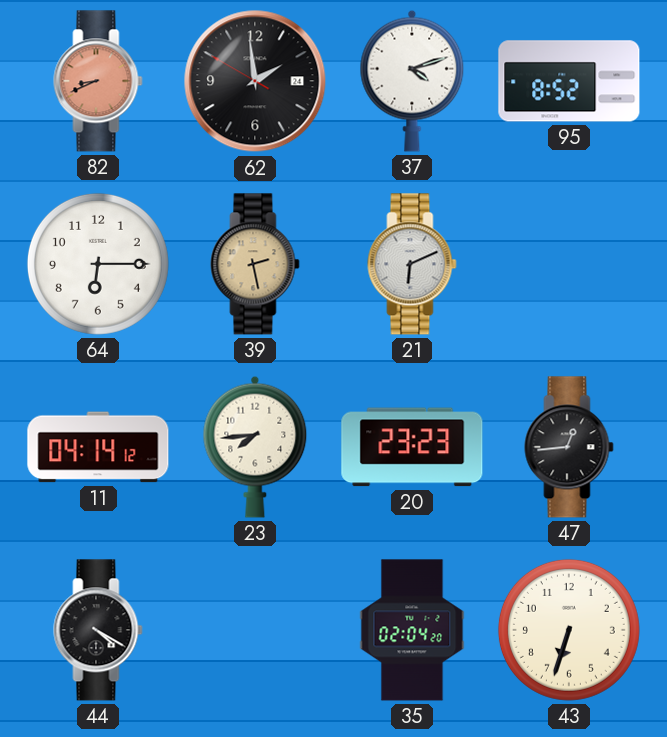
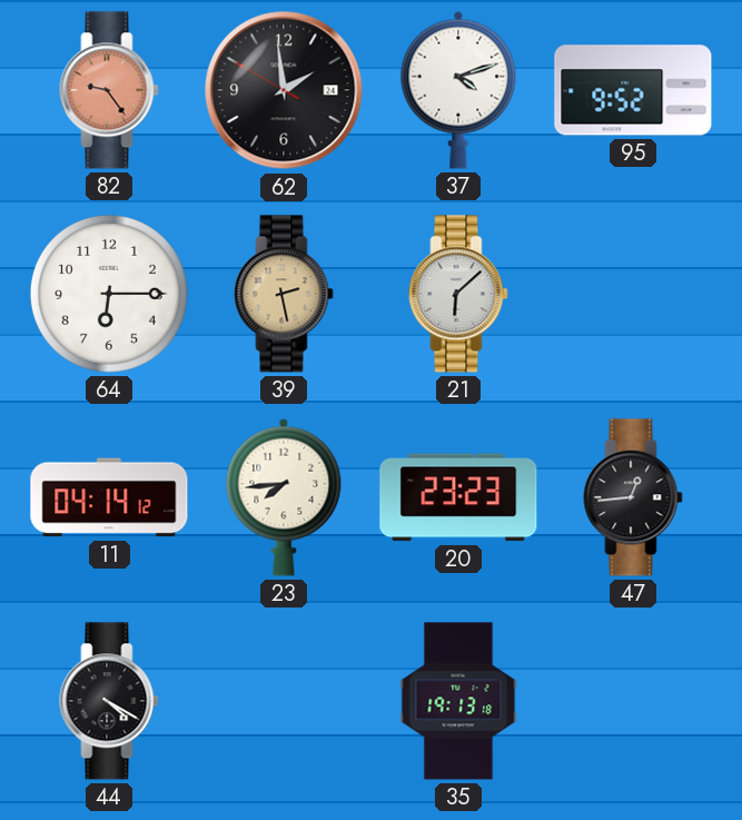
82: 8:41 -> 9:24 (109, 90)
95: 8:52 -> 9:52 (633, 90)
21: 6:11 -> 6:08 (458, 294)
35: 02:04 -> 19:13 (458, 701)
43: 6:33 -> none (569, 630)
